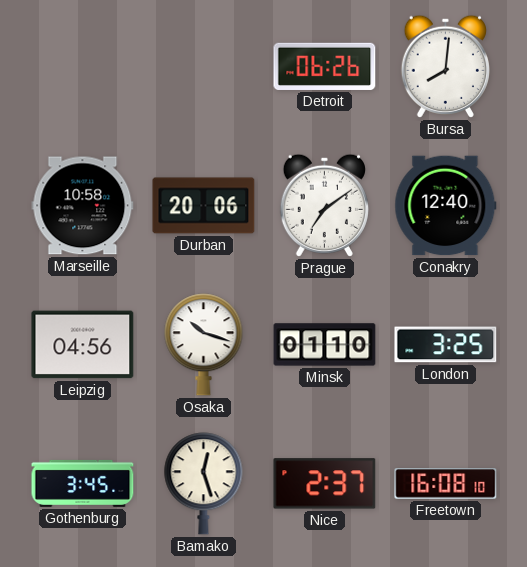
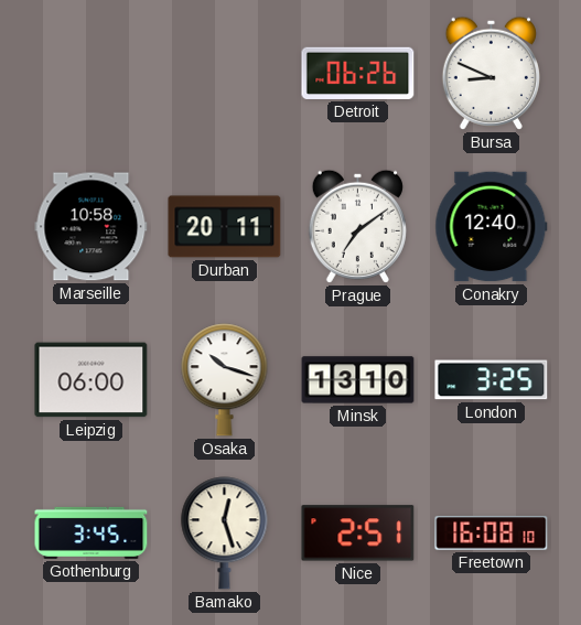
Bursa: 8:01 -> 8:49 (491, 73)
Durban: 20:06 -> 20:11 (225, 227)
Leipzig: 04:56 -> 06:00 (92, 380)
Minsk: 01:10 -> 13:10 (358, 380)
Nice: 2:37 -> 2:51 (358, 534)
